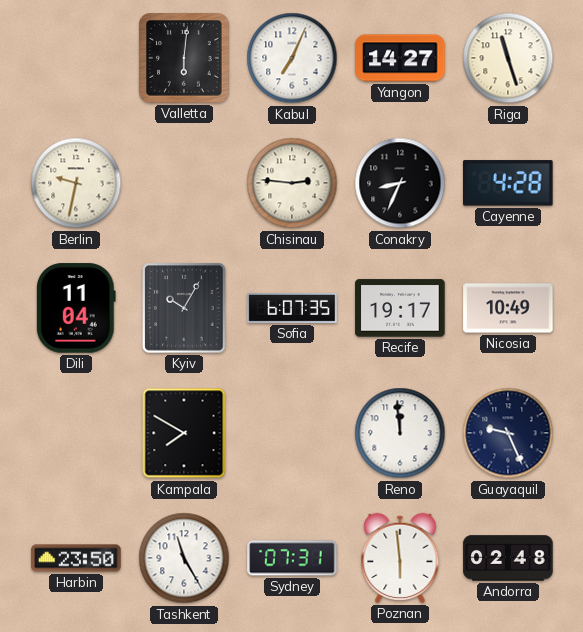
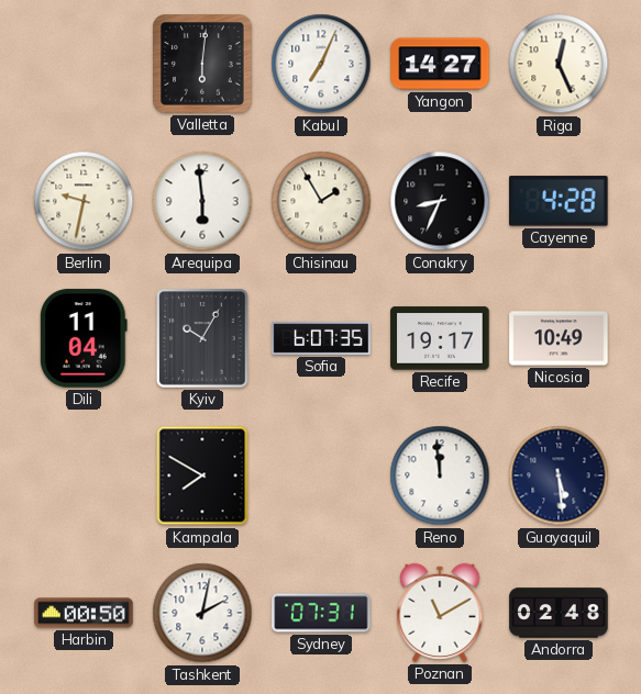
Riga: 11:27 -> 12:26 (559, 64)
Arequipa: none -> 5:59 (202, 201)
Chisinau: 2:46 -> 1:55 (321, 201)
Guayaquil: 9:26 -> 5:29 (559, 475)
Harbin: 23:50 -> 00:50 (84, 613)
Tashkent: 11:25 -> 2:02 (202, 613)
Poznan: 5:59 -> 11:10 (440, 613)
